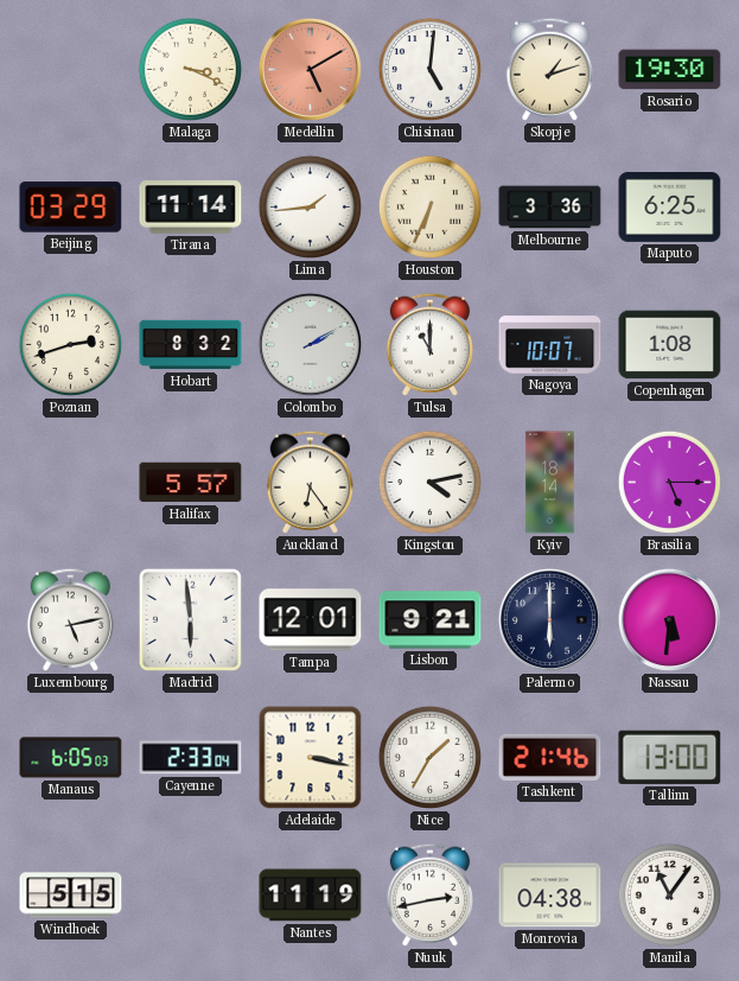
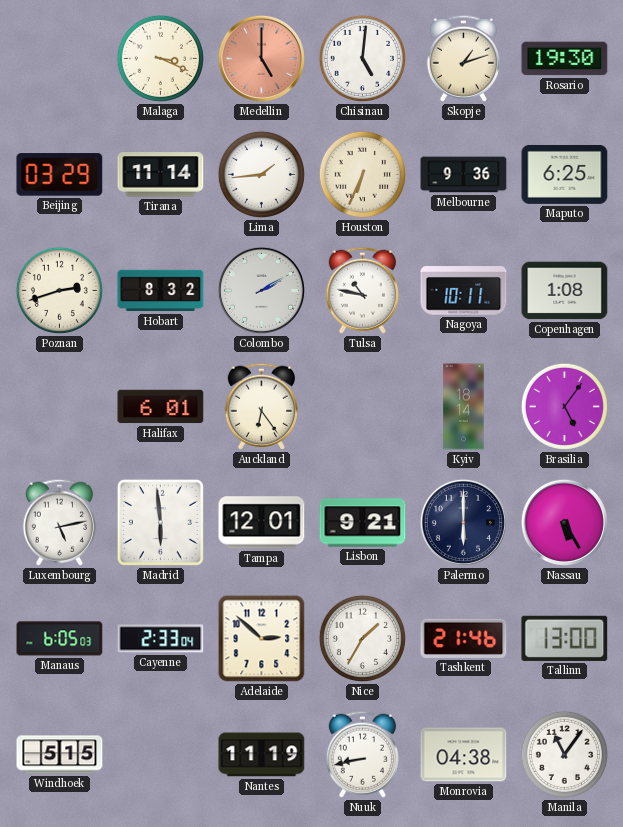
Medellin: 5:10 -> 5:00 (261, 58)
Melbourne: 3:36 -> 9:36 (464, 175)
Tulsa: 11:00 -> 10:47 (362, 290)
Nagoya: 10:07 -> 10:11 (464, 291)
Halifax: 5:57 -> 6:01 (161, 407)
Kingston: 4:13 -> none (429, 482)
Brasilia: 5:15 -> 5:06 (564, 406)
Nassau: 5:31 -> 5:25 (564, 522)
Adelaide: 3:17 -> 2:52 (262, 639)
Nuuk: 2:43 -> 8:43 (362, 754)
